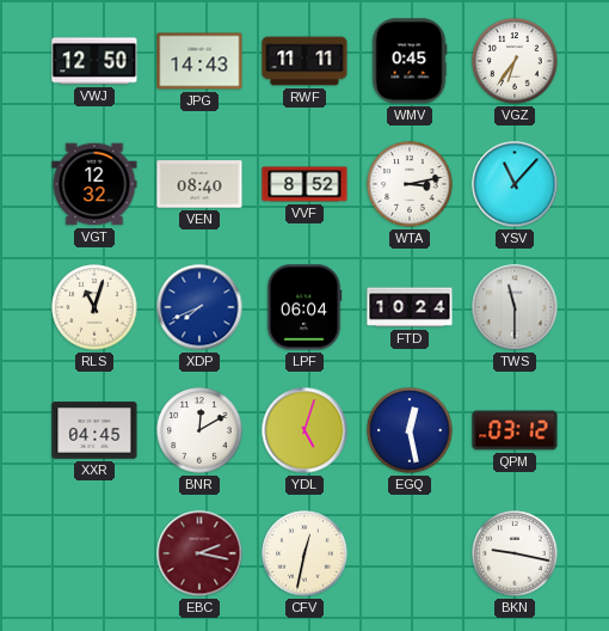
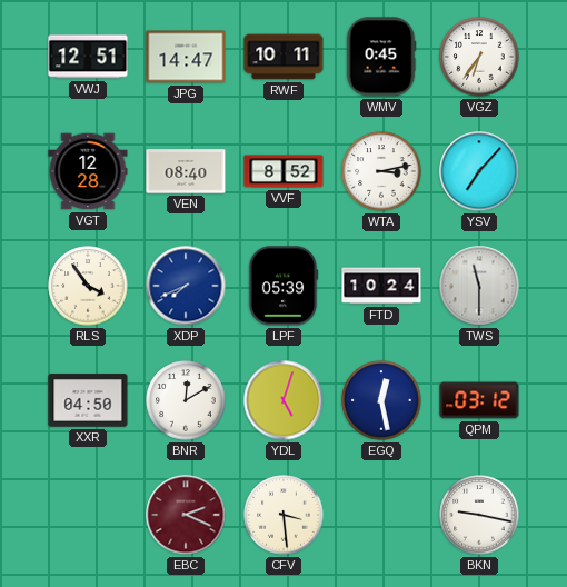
VWJ: 12:50 -> 12:51 (88, 57)
JPG: 14:43 -> 14:47 (186, 57)
RWF: 11:11 -> 10:11 (283, 57)
VGT: 12:32 -> 12:28 (88, 171)
YSV: 11:07 -> 7:07 (479, 171)
RLS: 11:03 -> 3:54 (88, 286)
LPF: 06:04 -> 05:39 (283, 286)
XXR: 04:45 -> 04:50 (88, 400)
EBC: 2:17 -> 2:19 (186, 515)
CFV: 12:32 -> 3:29 (283, 515)
